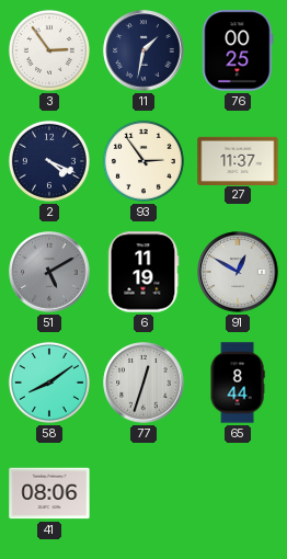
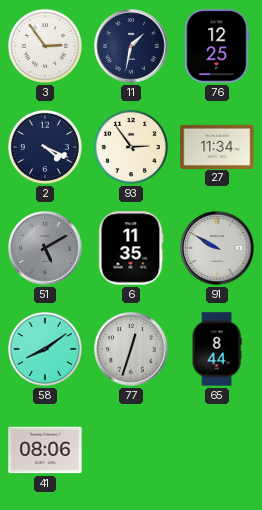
76: 00:25 -> 12:25 (217, 46)
27: 11:37 -> 11:34 (217, 146)
6: 11:19 -> 11:35 (131, 248)
91: 12:50 -> 9:50 (217, 248)
